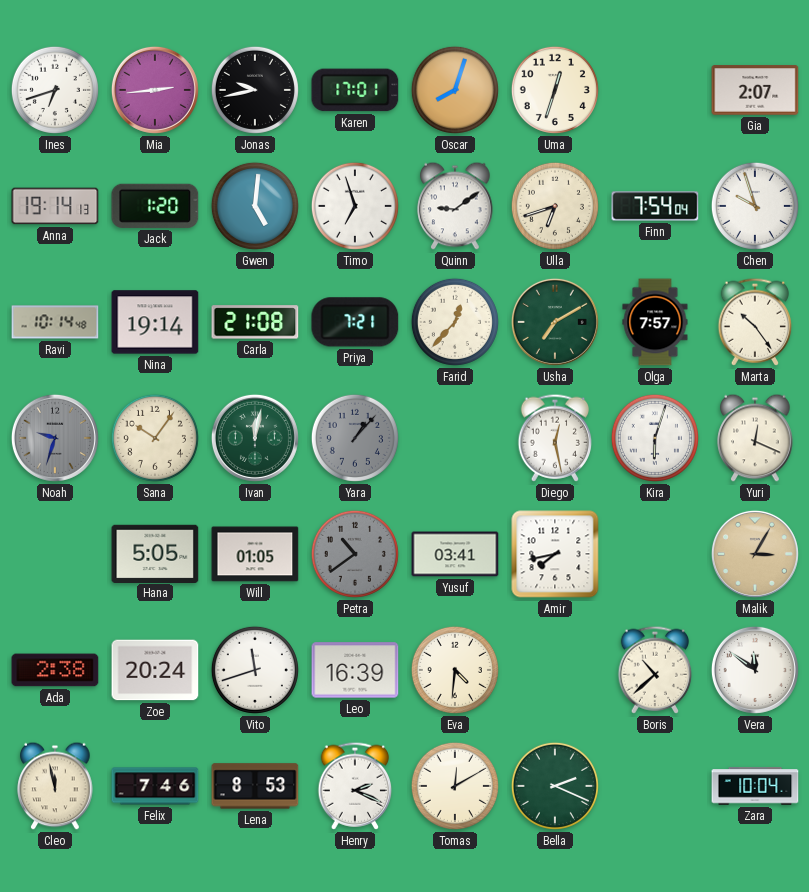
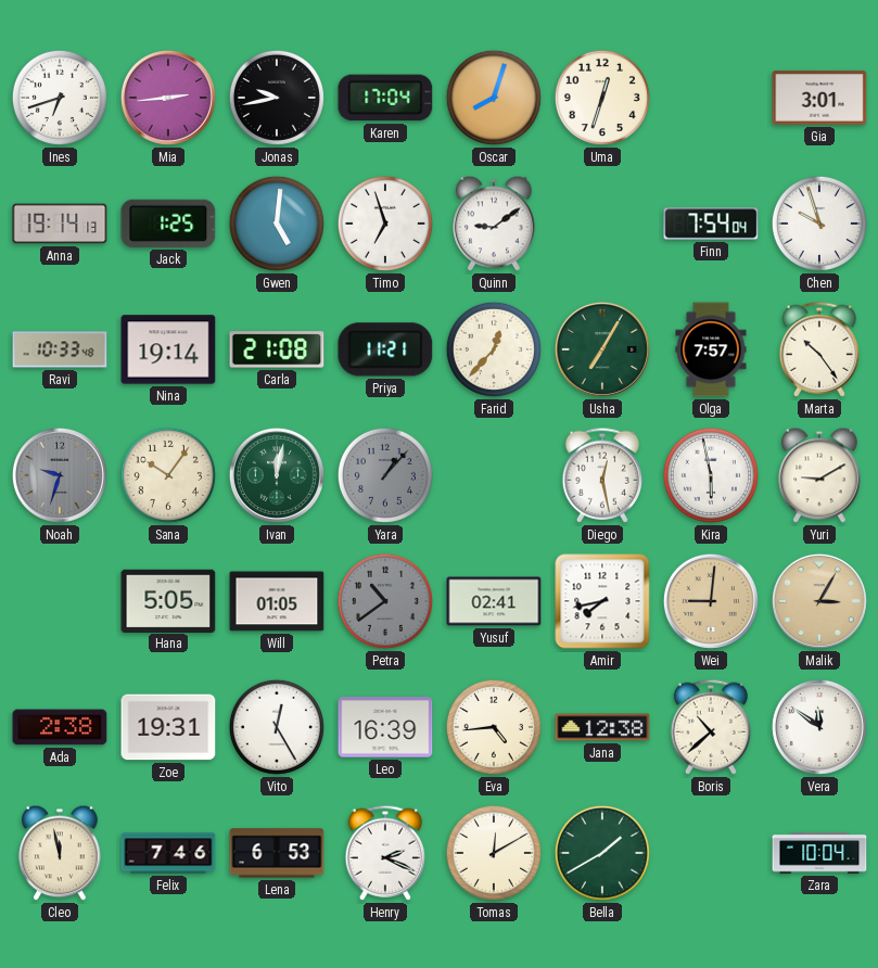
Karen: 17:01 -> 17:04 (385, 98)
Gia: 2:07 -> 3:01 (819, 98)
Jack: 1:20 -> 1:25 (168, 224)
Ulla: 6:42 -> none (555, 206)
Ravi: 10:14 -> 10:33 (60, 349)
Priya: 7:21 -> 11:21 (385, 349)
Usha: 7:10 -> 7:05 (602, 349)
Kira: 6:03 -> 5:58 (711, 475)
Yuri: 12:19 -> 9:10 (819, 475)
Yusuf: 03:41 -> 02:41 (494, 601)
Wei: none -> 9:01 (711, 601)
Zoe: 20:24 -> 19:31 (168, 727)
Vito: 11:42 -> 12:25 (277, 727)
Eva: 4:31 -> 4:44 (494, 727)
Jana: none -> 12:38 (602, 727)
Lena: 8:53 -> 6:53 (277, 853)
Bella: 2:19 -> 1:40 (602, 853)
